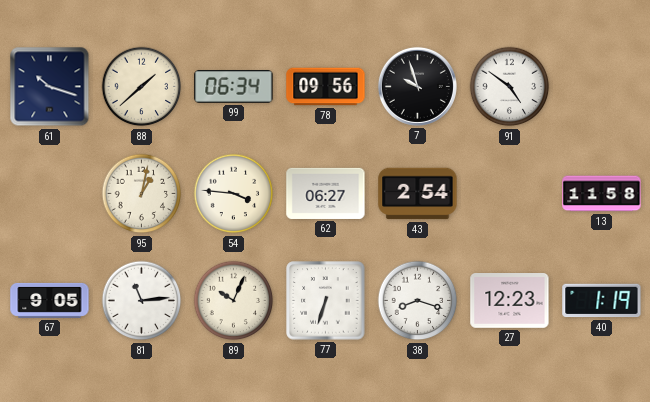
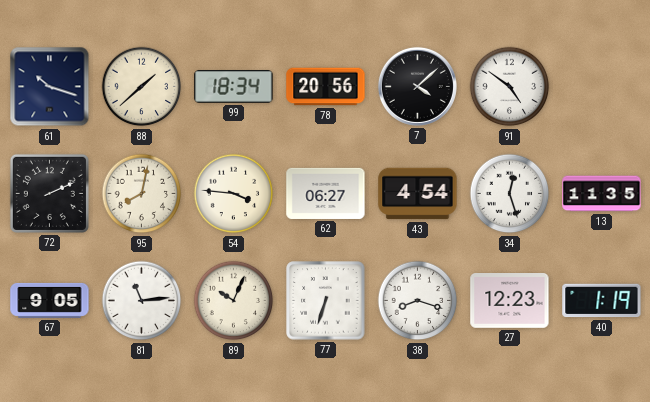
99: 06:34 -> 18:34 (234, 87)
78: 09:56 -> 20:56 (326, 87)
7: 9:57 -> 4:08 (417, 86)
72: none -> 2:11 (49, 193)
95: 1:02 -> 8:02 (142, 194)
43: 2:54 -> 4:54 (418, 194)
34: none -> 12:27 (510, 194)
13: 11:58 -> 11:35 (602, 194)
